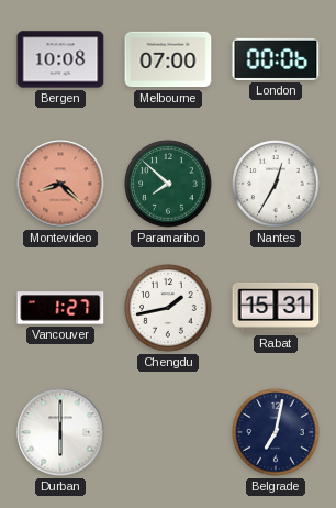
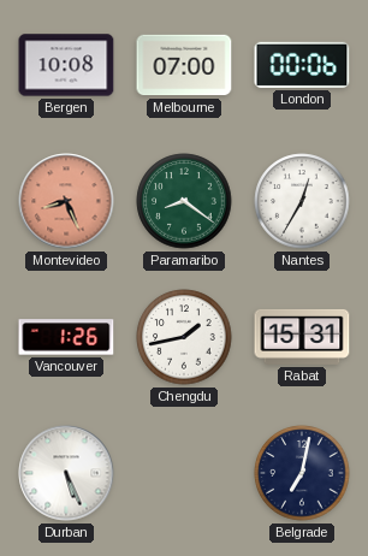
Montevideo: 8:22 -> 8:26 (66, 201)
Paramaribo: 7:52 -> 8:21 (184, 201)
Vancouver: 1:27 -> 1:26 (66, 337)
Durban: 6:00 -> 5:26 (66, 473)
